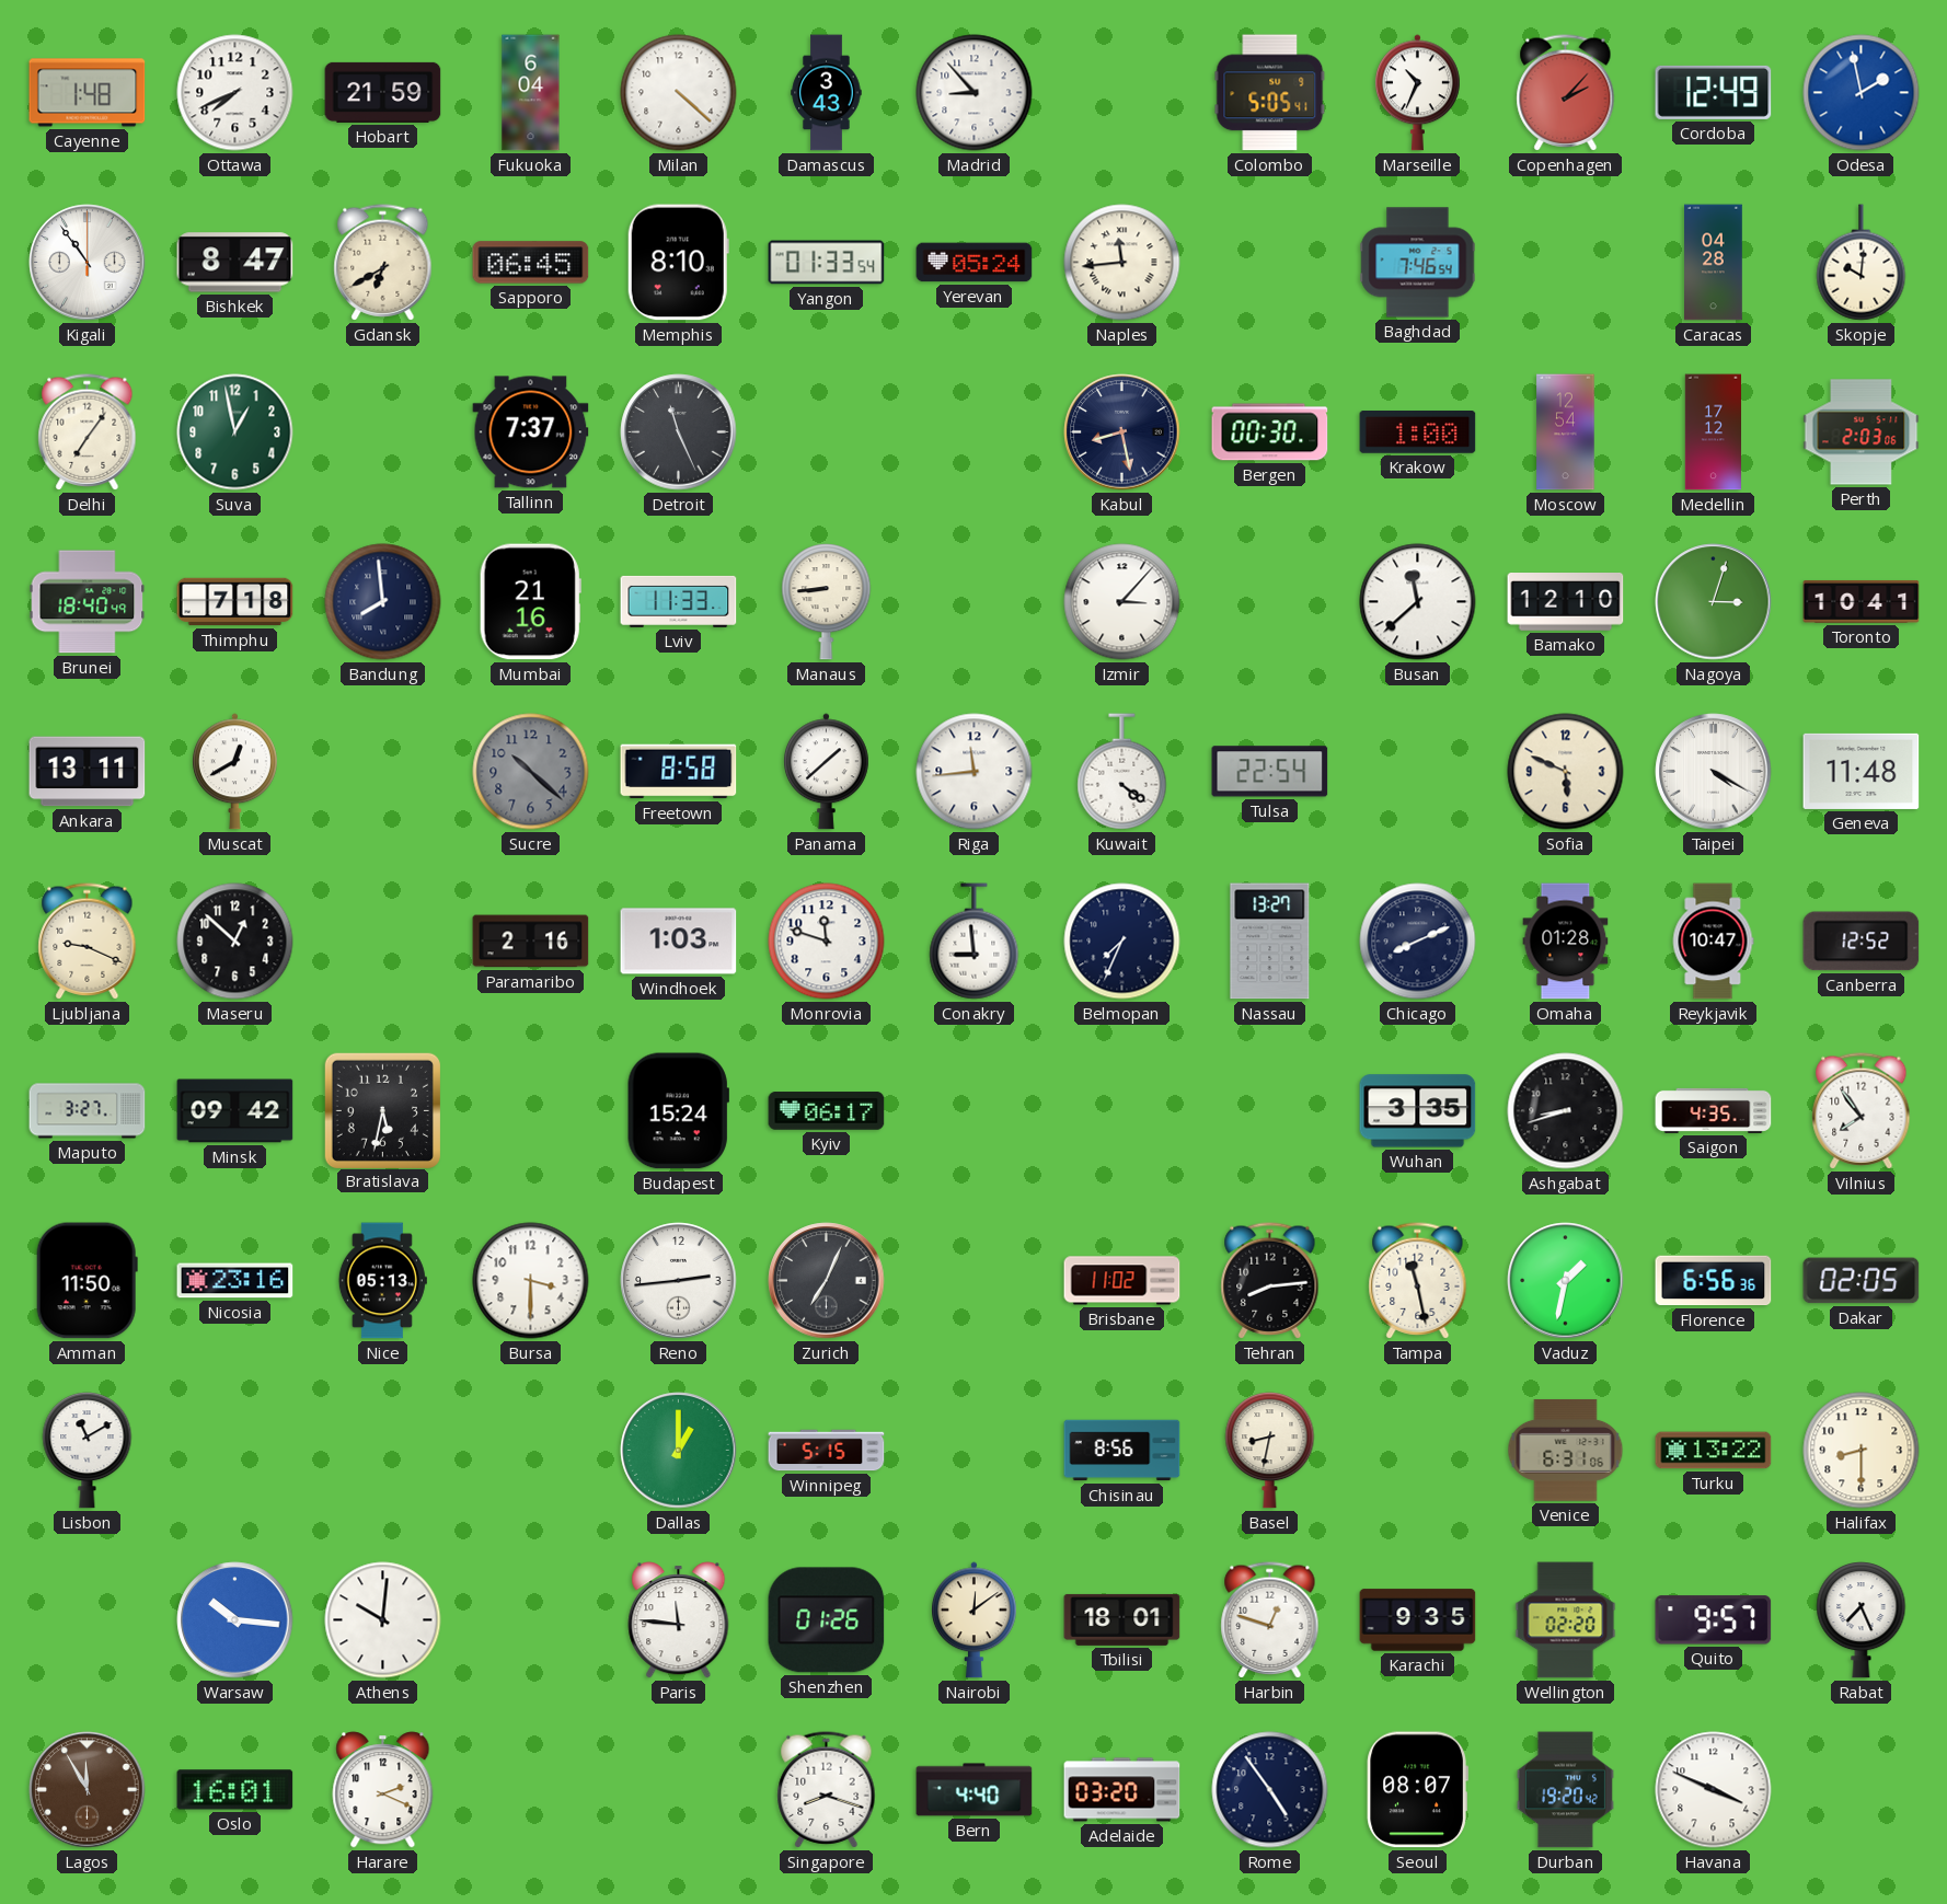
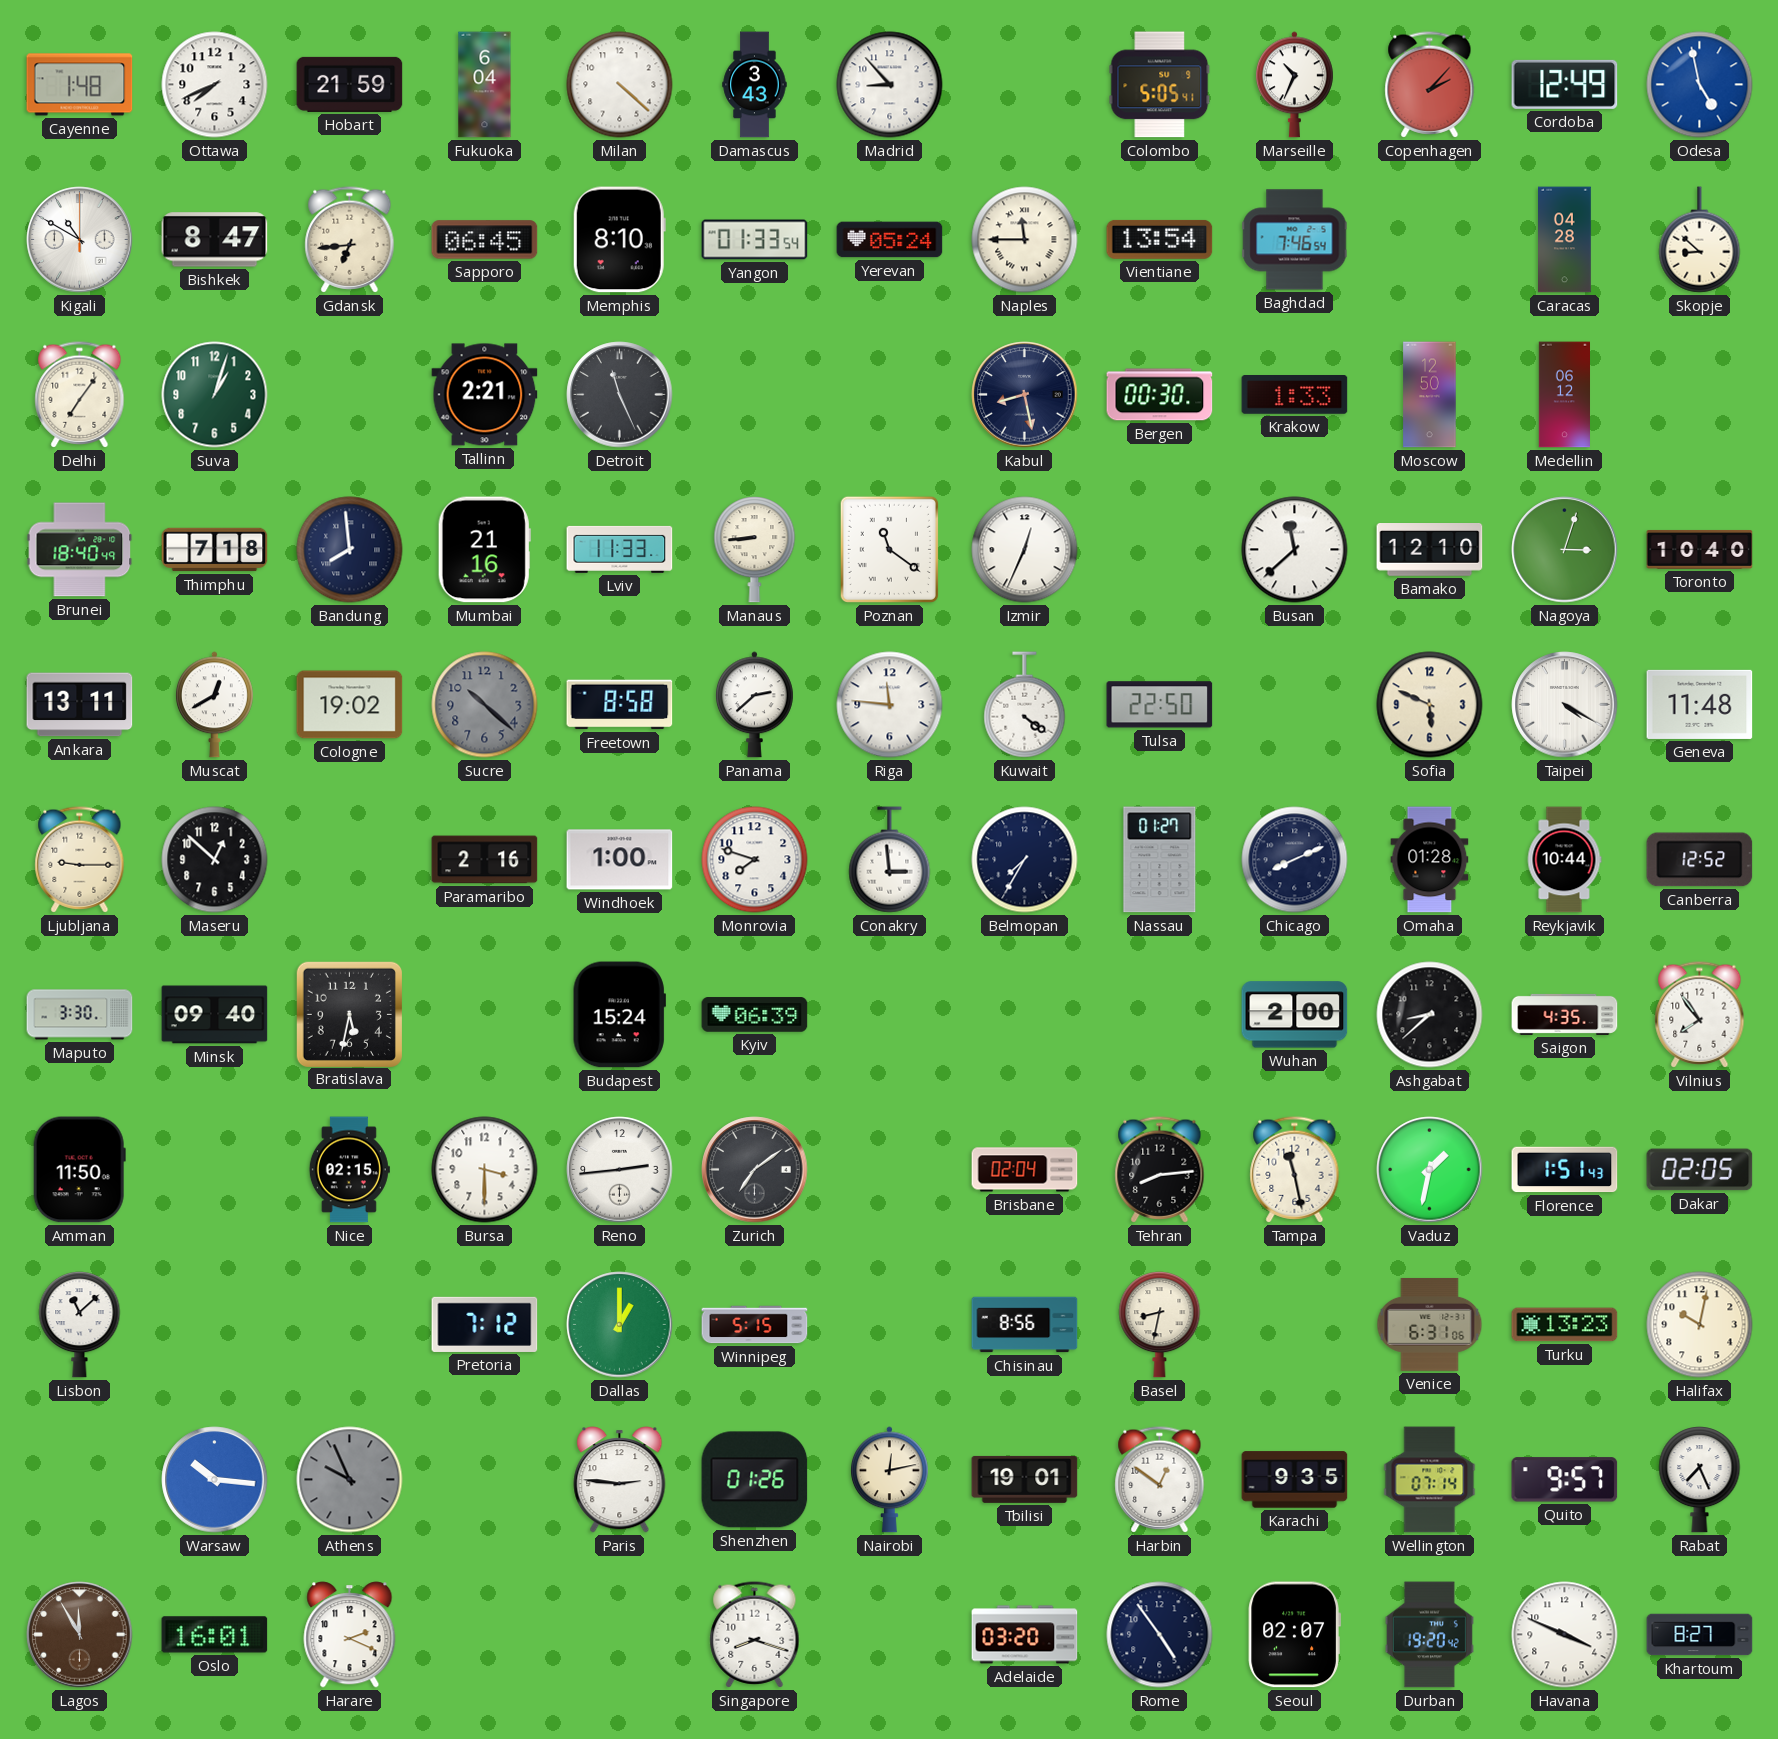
Odesa: 1:58 -> 4:58 (1700, 85)
Kigali: 10:54 -> 10:50 (80, 240)
Gdansk: 6:40 -> 6:44 (350, 240)
Naples: 11:44 -> 11:45 (1025, 240)
Vientiane: none -> 13:54 (1160, 239)
Skopje: 10:01 -> 8:52 (1700, 240)
Suva: 12:58 -> 1:03 (215, 395)
Tallinn: 7:37 -> 2:21 (485, 395)
Krakow: 1:00 -> 1:33 (1295, 395)
Moscow: 12:54 -> 12:50 (1430, 395)
Medellin: 17:12 -> 06:12 (1564, 395)
Perth: 2:03 -> none (1862, 432)
Poznan: none -> 11:21 (889, 549)
Izmir: 3:07 -> 12:34 (1025, 550)
Toronto: 10:41 -> 10:40 (1700, 549)
Cologne: none -> 19:02 (350, 705)
Panama: 1:38 -> 2:38 (754, 705)
Riga: 11:44 -> 11:46 (890, 705)
Tulsa: 22:54 -> 22:50 (1160, 705)
Ljubljana: 9:19 -> 9:15 (80, 860)
Windhoek: 1:03 -> 1:00 (620, 860)
Monrovia: 11:48 -> 7:48 (755, 860)
Conakry: 8:59 -> 2:59 (890, 860)
Belmopan: 7:34 -> 7:35 (1025, 860)
Nassau: 13:27 -> 01:27 (1160, 860)
Reykjavik: 10:47 -> 10:44 (1564, 860)
Maputo: 3:27 -> 3:30 (80, 1015)
Minsk: 09:42 -> 09:40 (215, 1015)
Kyiv: 06:17 -> 06:39 (755, 1015)
Wuhan: 3:35 -> 2:00 (1295, 1015)
Ashgabat: 8:42 -> 8:38 (1430, 1015)
Nicosia: 23:16 -> none (235, 1281)
Nice: 05:13 -> 02:15 (349, 1170)
Zurich: 7:04 -> 7:09 (755, 1170)
Brisbane: 11:02 -> 02:04 (1025, 1170)
Florence: 6:56 -> 1:51 (1565, 1170)
Lisbon: 11:10 -> 11:08 (80, 1325)
Pretoria: none -> 7:12 (485, 1324)
Turku: 13:22 -> 13:23 (1565, 1325)
Halifax: 8:30 -> 10:02 (1700, 1325)
Athens: 10:01 -> 9:56 (350, 1480)
Athens dial: white -> grey (350, 1480)
Paris: 11:46 -> 2:46 (620, 1480)
Nairobi: 12:09 -> 12:13 (889, 1480)
Tbilisi: 18:01 -> 19:01 (1025, 1479)
Harbin: 12:48 -> 12:51 (1160, 1480)
Wellington: 02:20 -> 07:14 (1430, 1480)
Bern: 4:40 -> none (975, 1790)
Seoul: 08:07 -> 02:07 (1294, 1635)
Khartoum: none -> 8:27 (1700, 1635)
